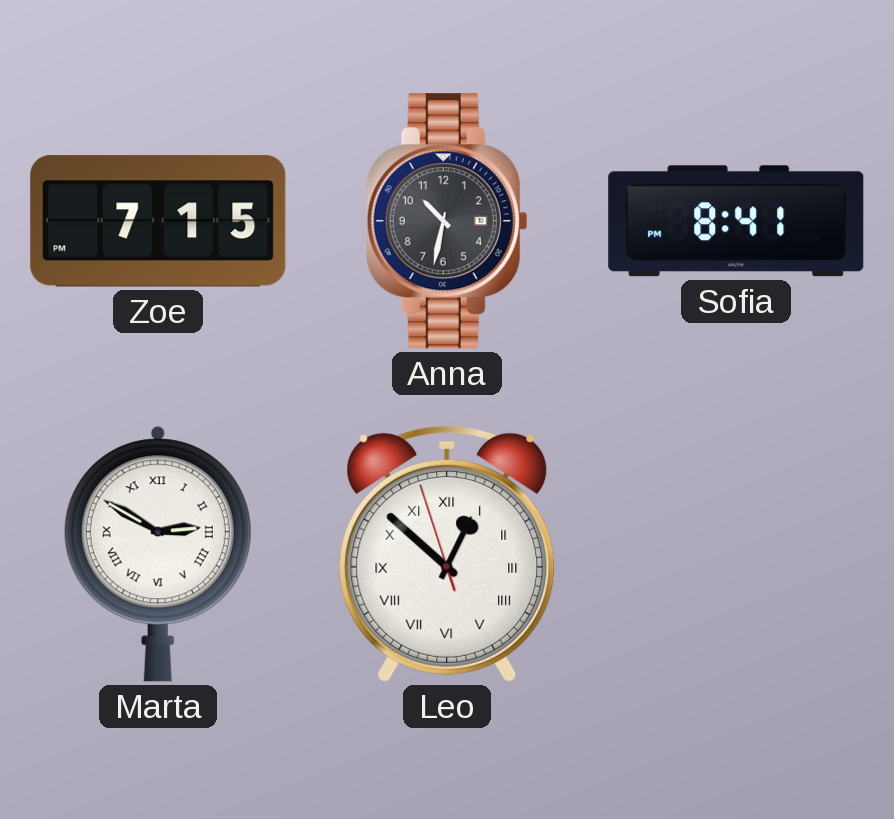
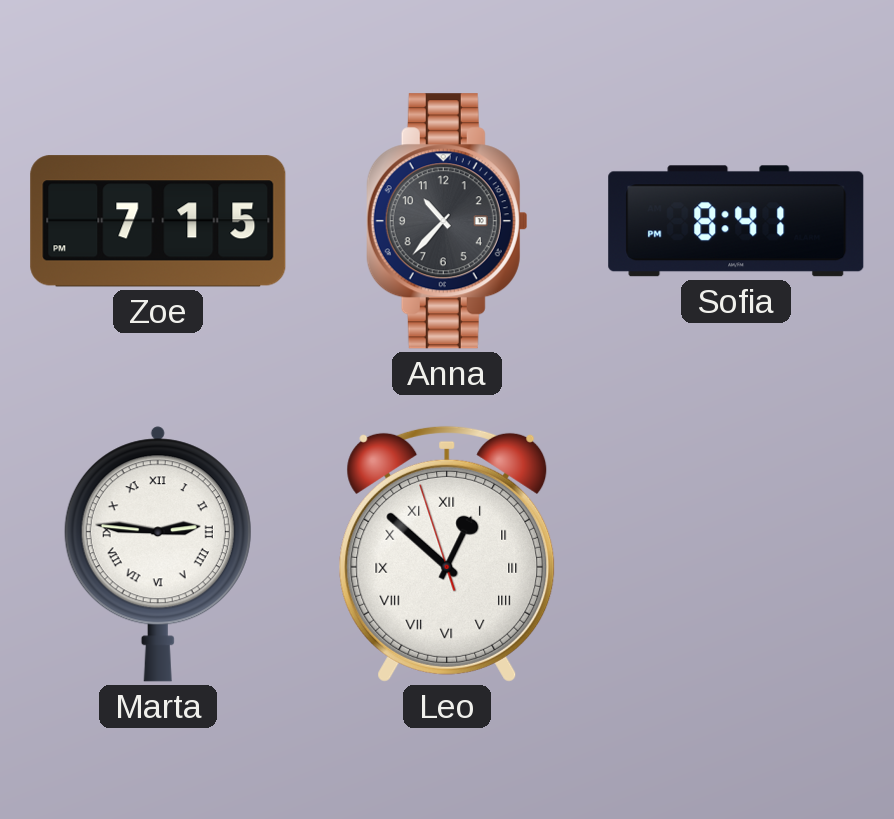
Anna: 10:32 -> 10:37 (447, 221)
Marta: 2:50 -> 2:46 (158, 554)
